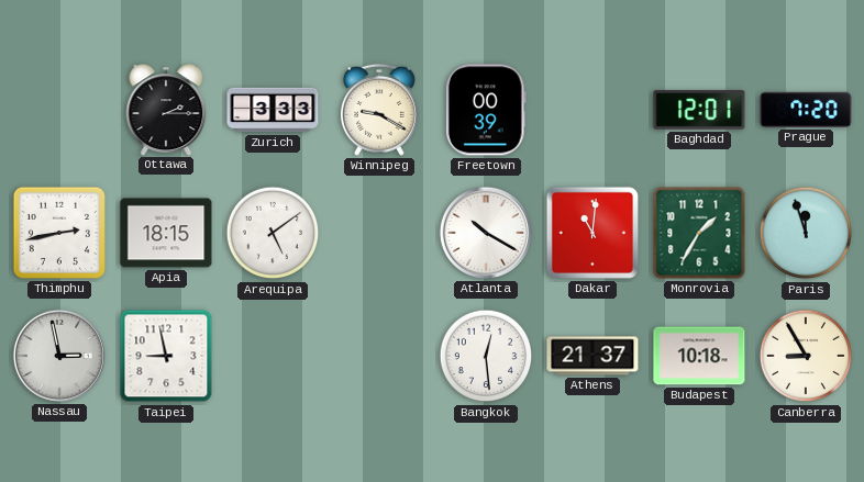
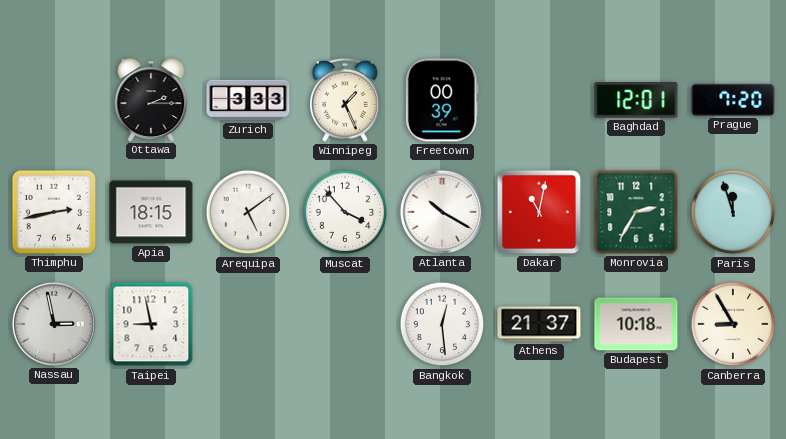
Winnipeg: 9:20 -> 1:26 (345, 100)
Muscat: none -> 3:53 (345, 212)
Dakar: 11:01 -> 11:02 (539, 212)
Monrovia: 1:35 -> 2:35 (636, 212)
